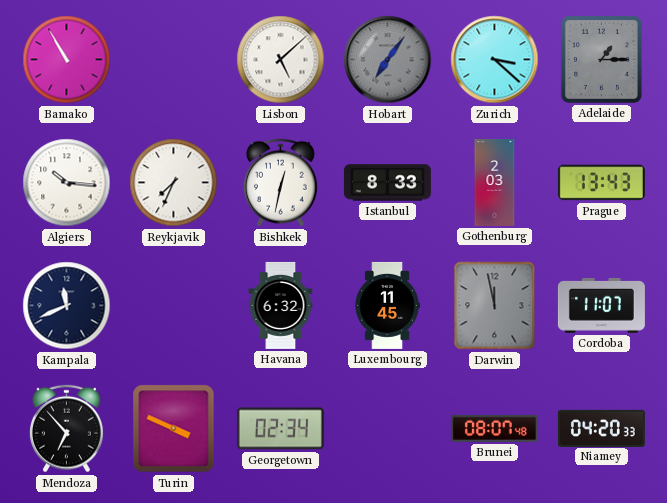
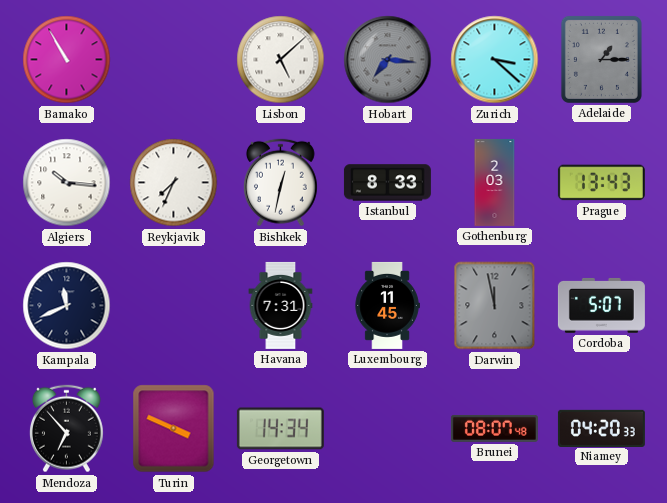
Hobart: 7:06 -> 7:16 (388, 60)
Havana: 6:32 -> 7:31 (281, 305)
Cordoba: 11:07 -> 5:07 (601, 305)
Georgetown: 02:34 -> 14:34 (280, 429)
